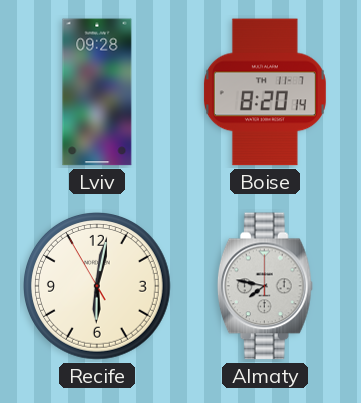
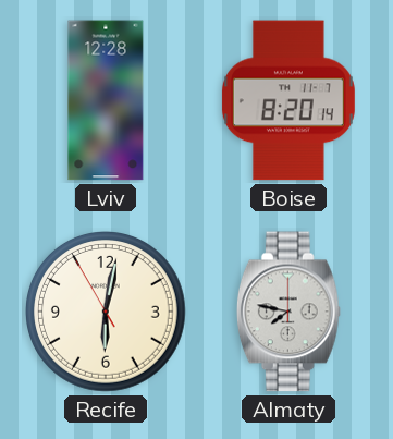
Lviv: 09:28 -> 12:28 (106, 100)
